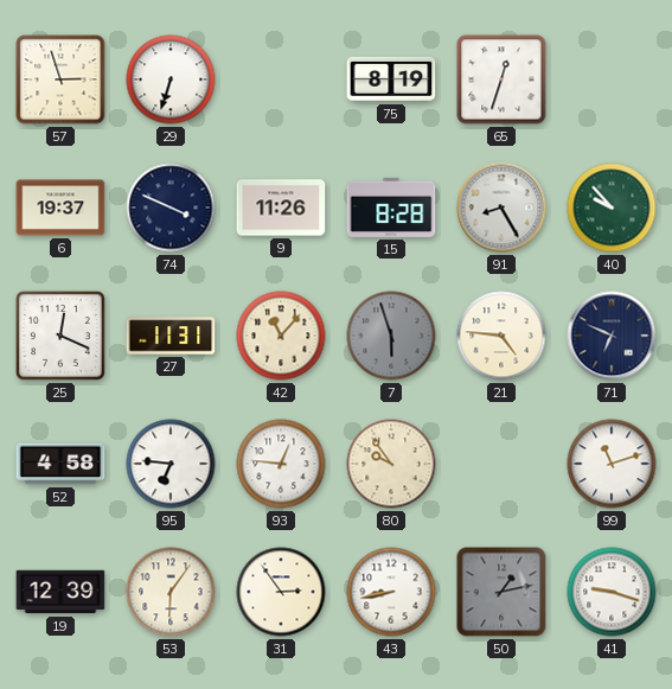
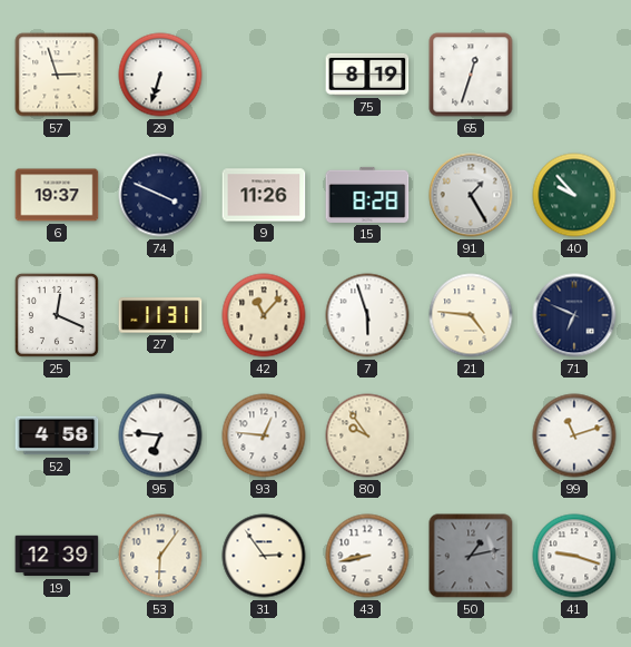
91: 8:25 -> 1:25 (471, 195)
7 dial: grey -> white (367, 315)
